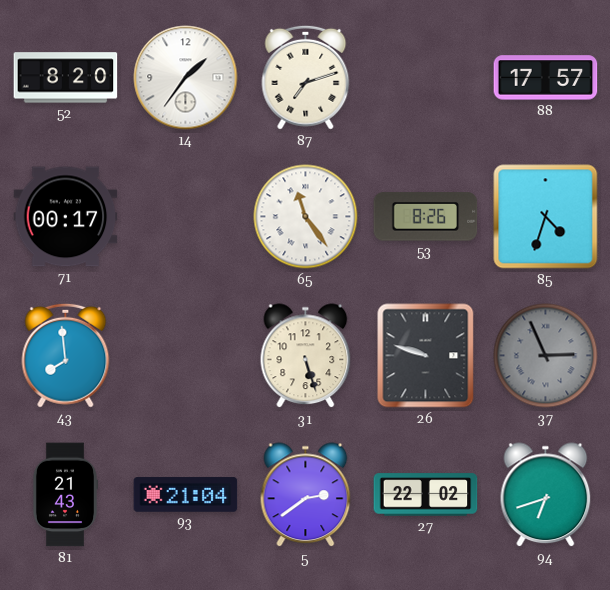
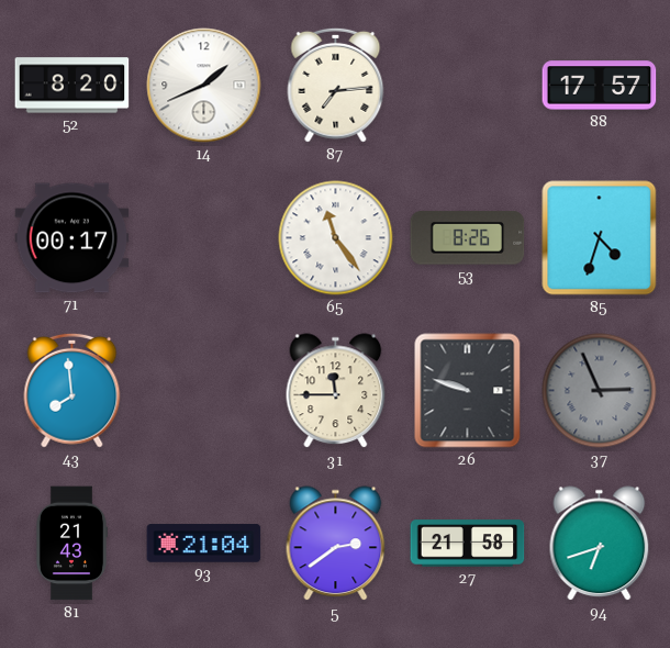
14: 1:36 -> 1:41 (204, 86)
87: 7:12 -> 7:14 (336, 85)
31: 5:27 -> 11:45 (336, 391)
27: 22:02 -> 21:58 (468, 544)
